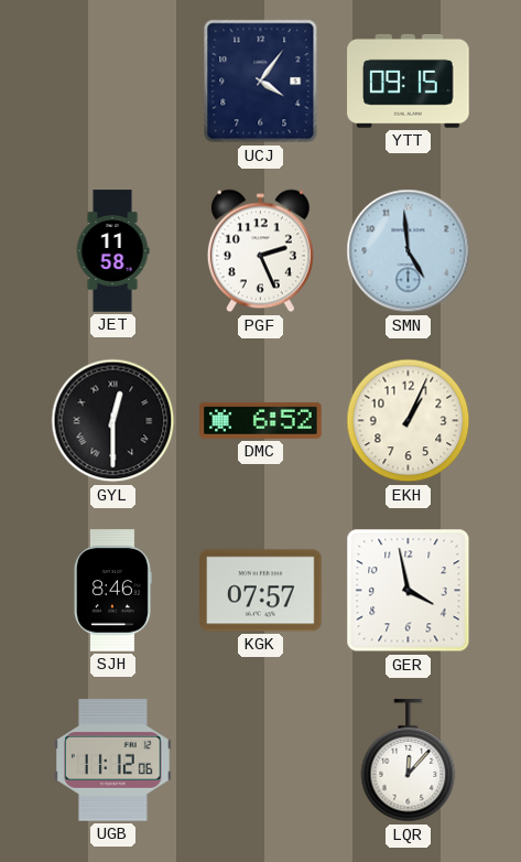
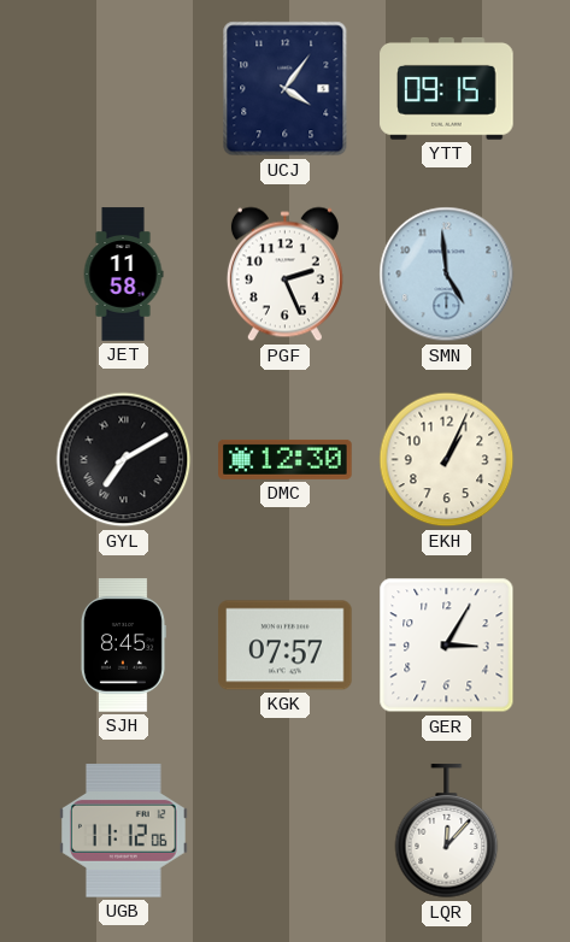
GYL: 12:30 -> 7:10 (124, 460)
DMC: 6:52 -> 12:30 (286, 459)
SJH: 8:46 -> 8:45 (123, 646)
GER: 3:58 -> 3:05 (447, 646)
